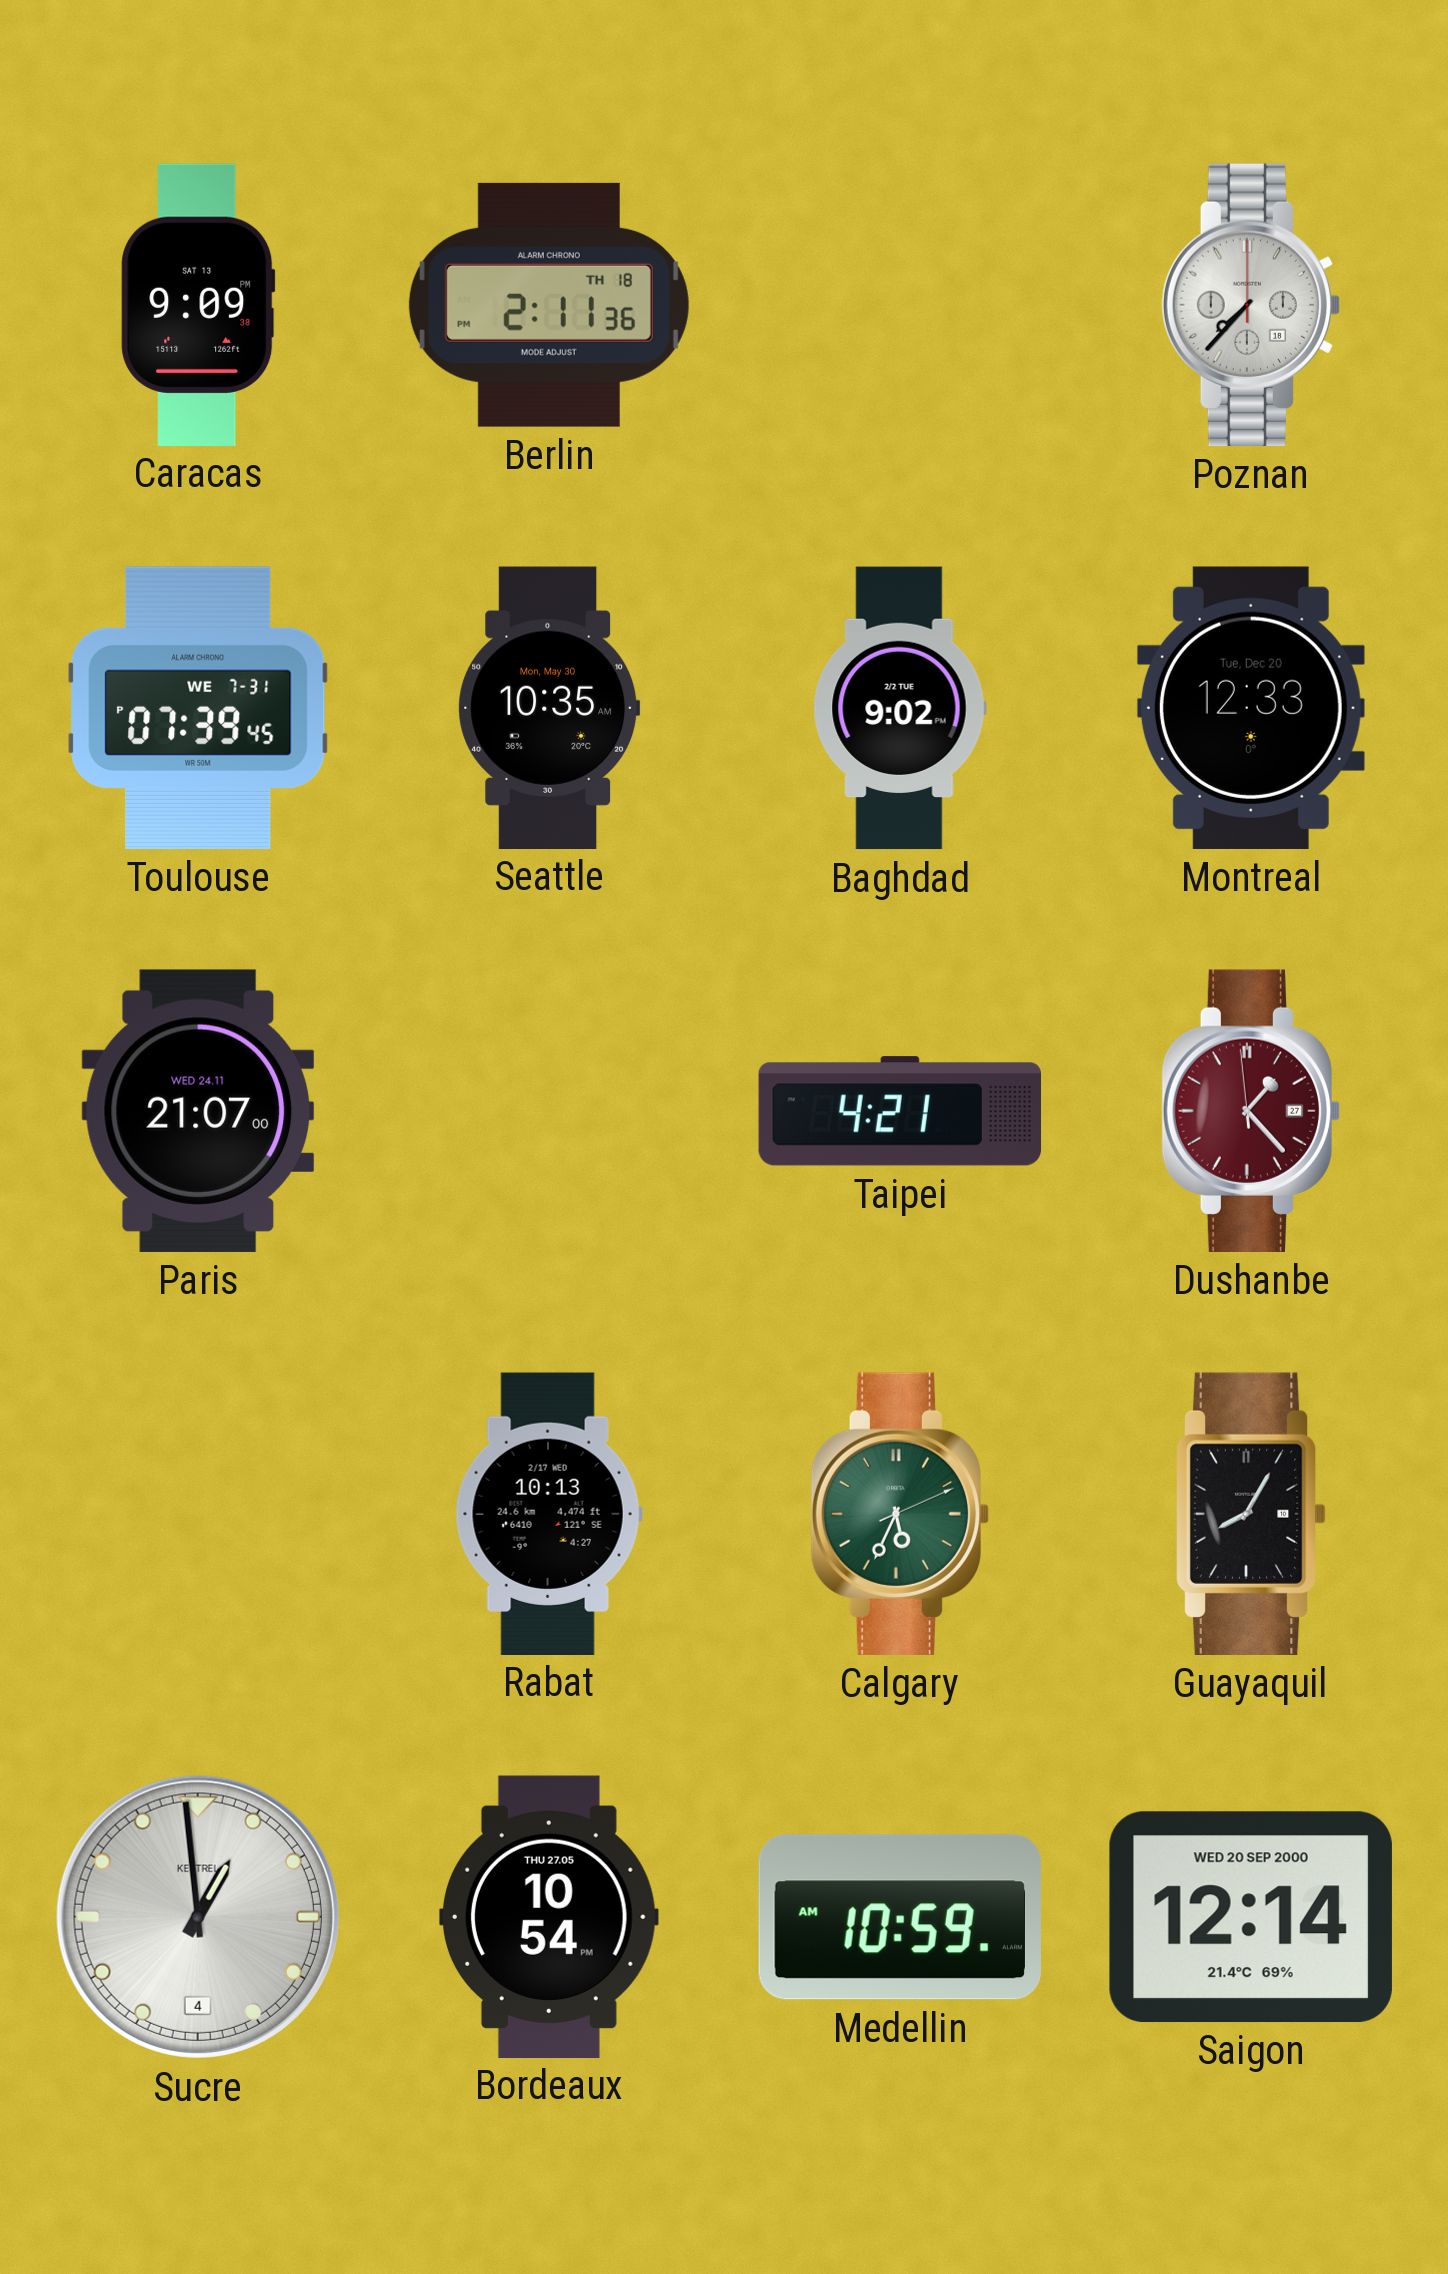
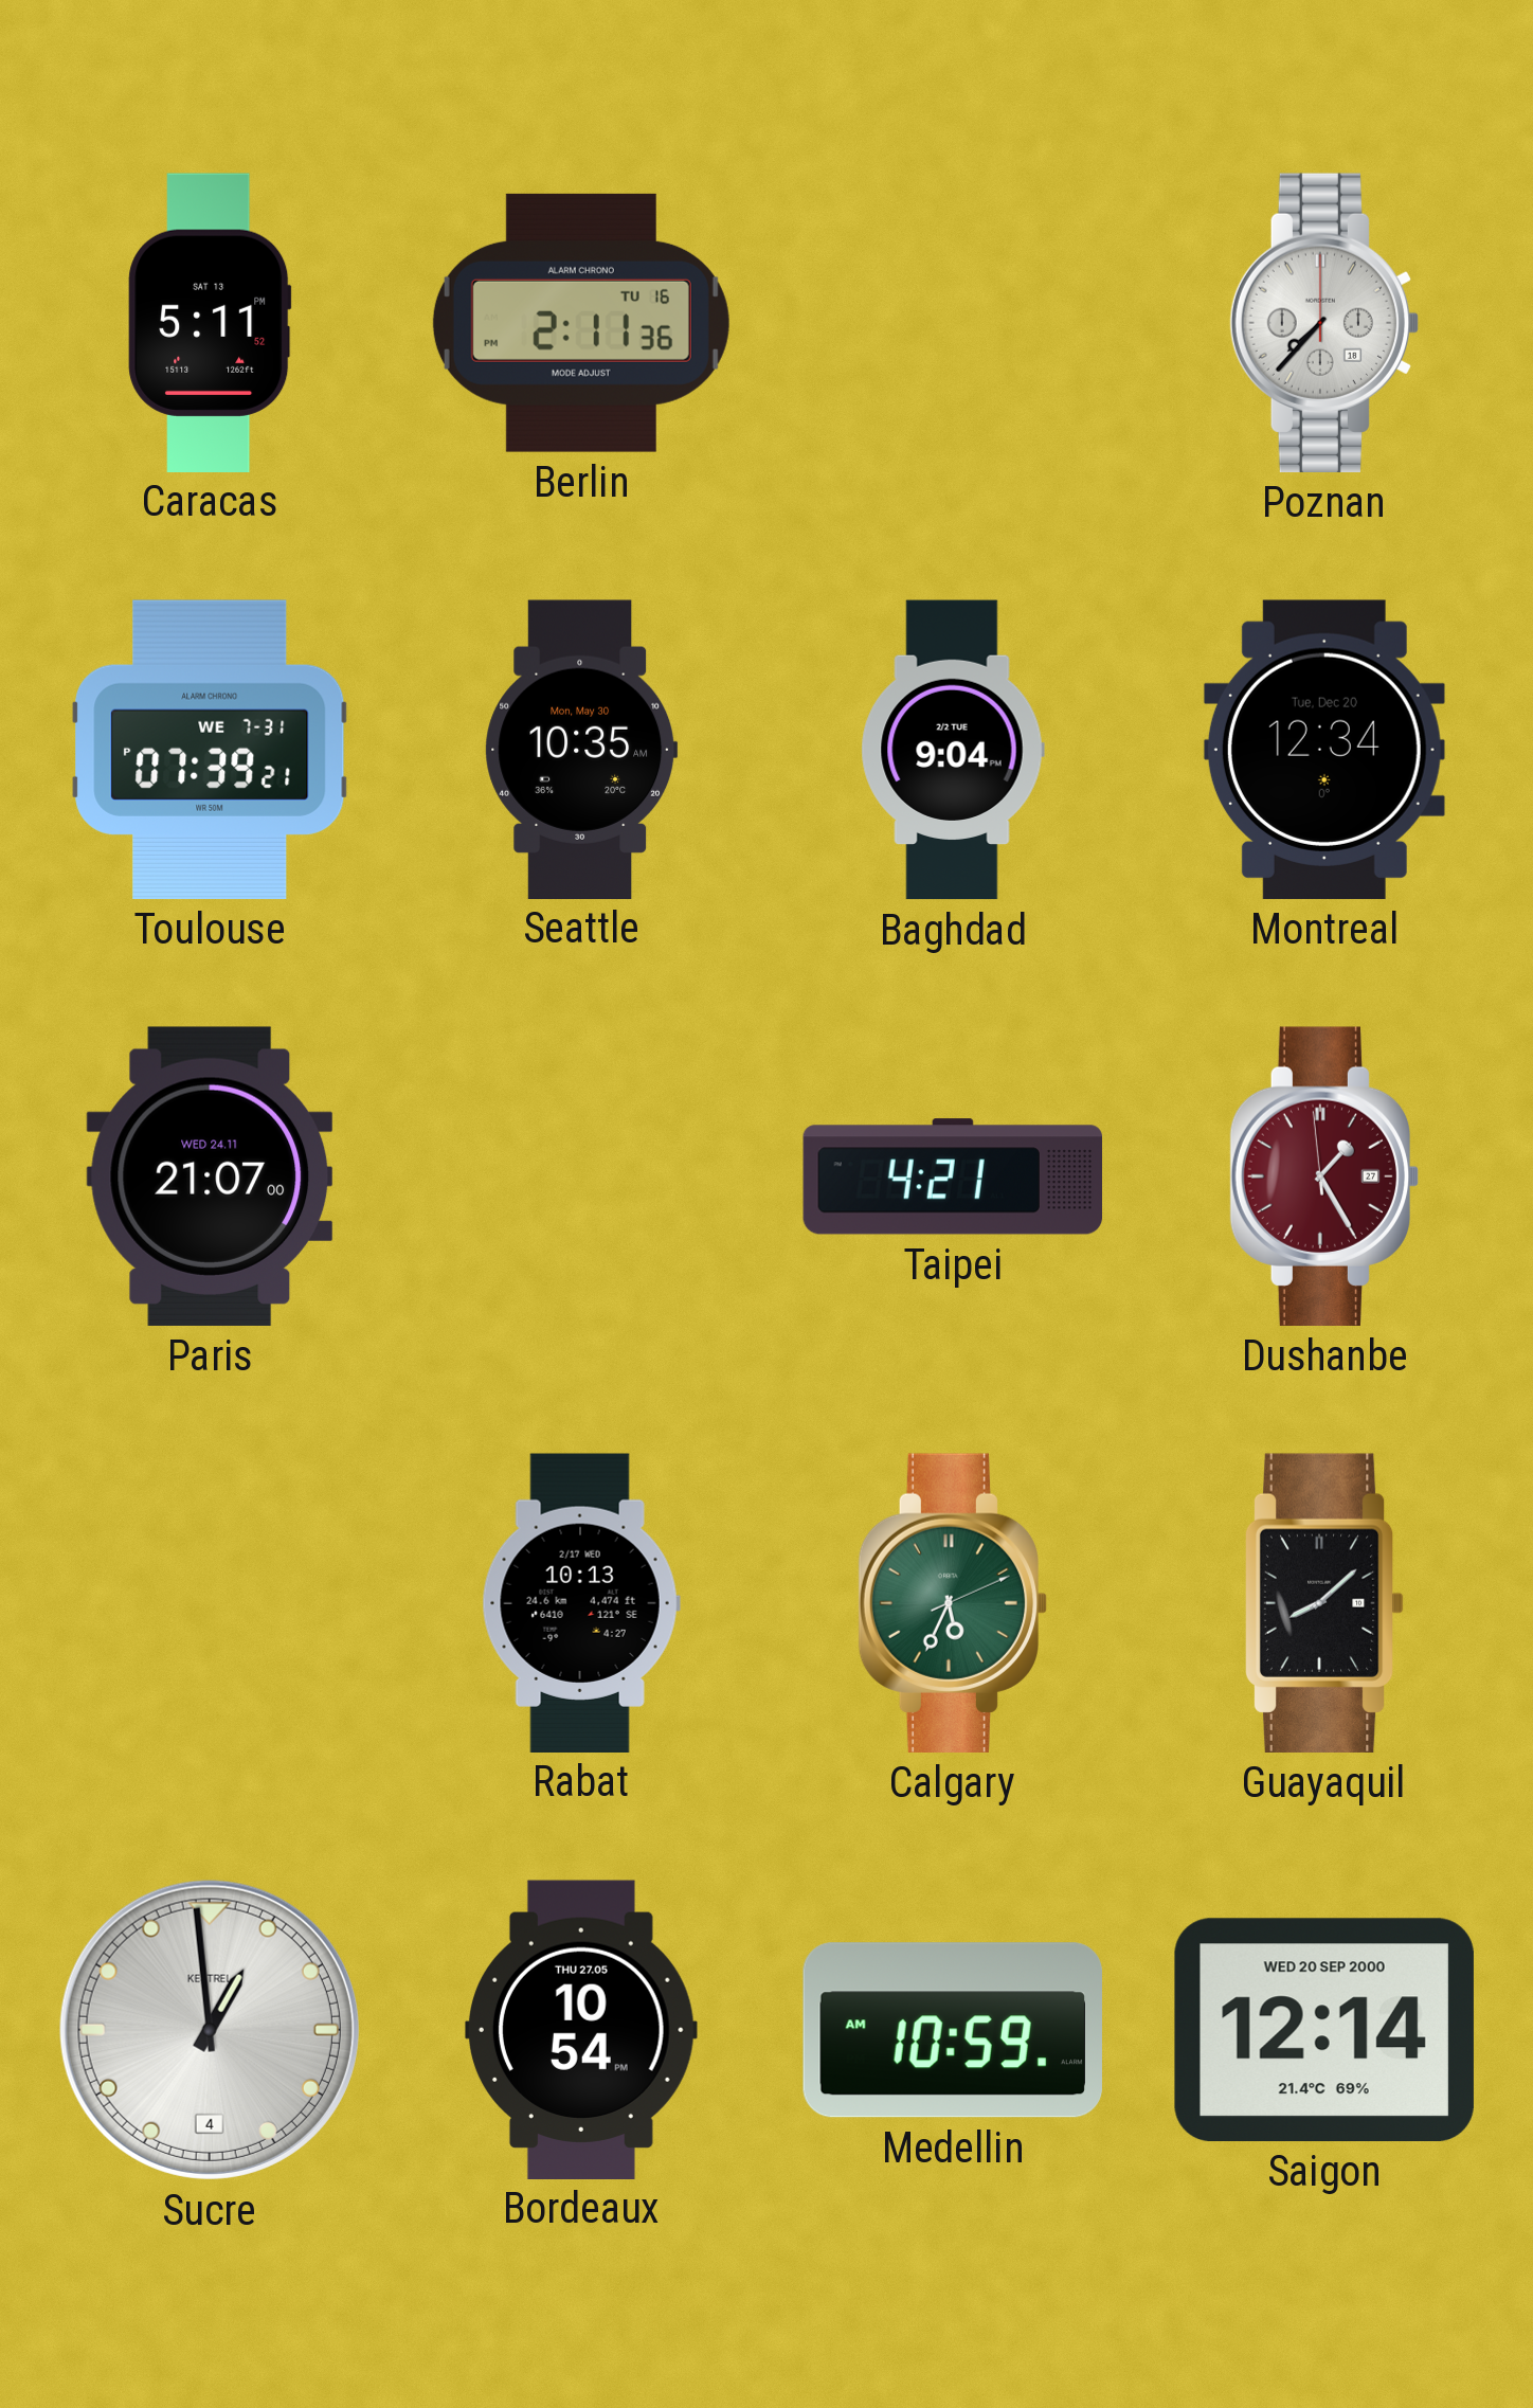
Caracas: 9:09 -> 5:11 (210, 322)
Berlin date: TH 18 -> TU 16 (581, 323)
Toulouse: 07:39:45 PM -> 07:39:21 PM (210, 750)
Baghdad: 9:02 -> 9:04 (953, 750)
Montreal: 12:33 -> 12:34 (1324, 750)
Dushanbe: 1:22 -> 1:24 (1324, 1176)
Guayaquil: 8:05 -> 8:08 (1324, 1603)
